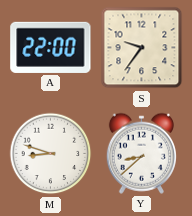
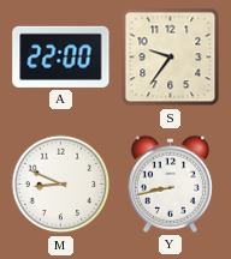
M: 8:48 -> 8:49 (61, 185)
Y: 8:38 -> 8:43 (170, 183)
